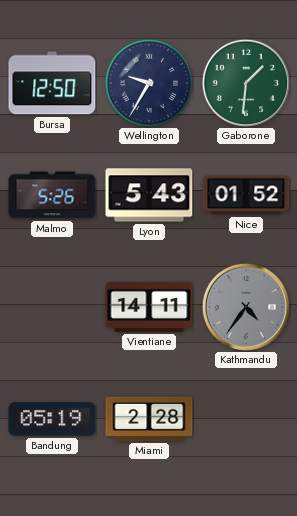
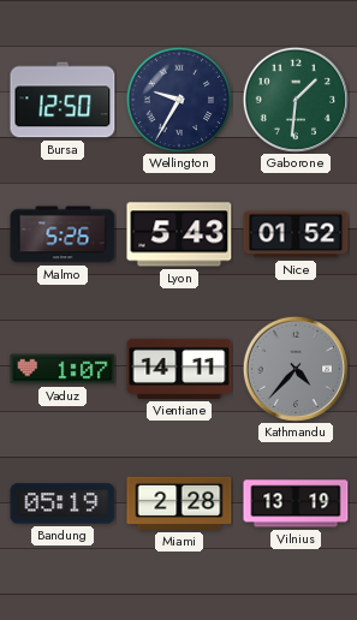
Vaduz: none -> 1:07 (63, 369)
Kathmandu: 4:36 -> 4:37 (296, 369)
Vilnius: none -> 13:19 (296, 503)
